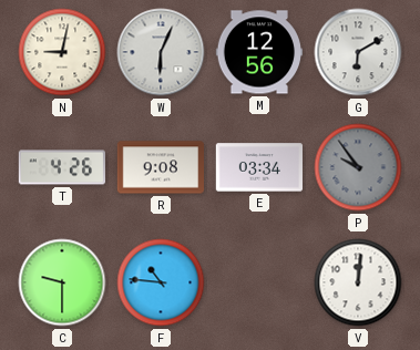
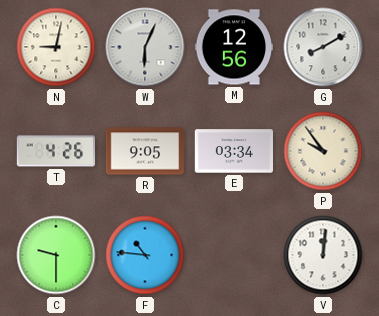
G: 6:10 -> 8:10 (323, 47)
R: 9:08 -> 9:05 (145, 151)
P dial: grey -> cream (323, 151)
